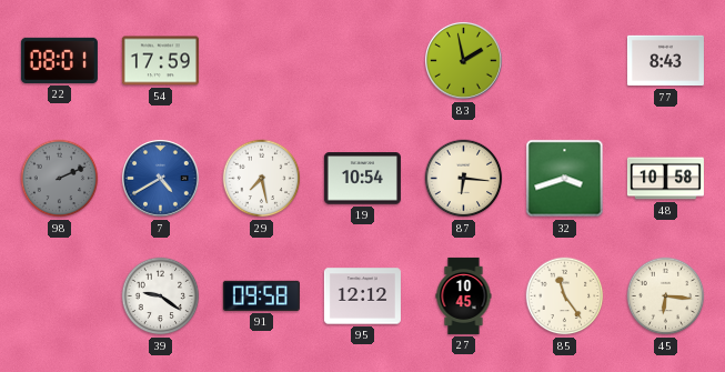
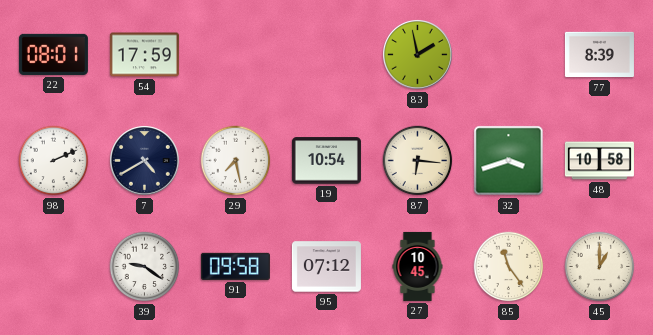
77: 8:43 -> 8:39 (599, 55)
98 dial: grey -> white (54, 161)
7 dial: blue -> navy (145, 161)
95: 12:12 -> 07:12 (326, 267)
45: 6:16 -> 1:00 (600, 267)
